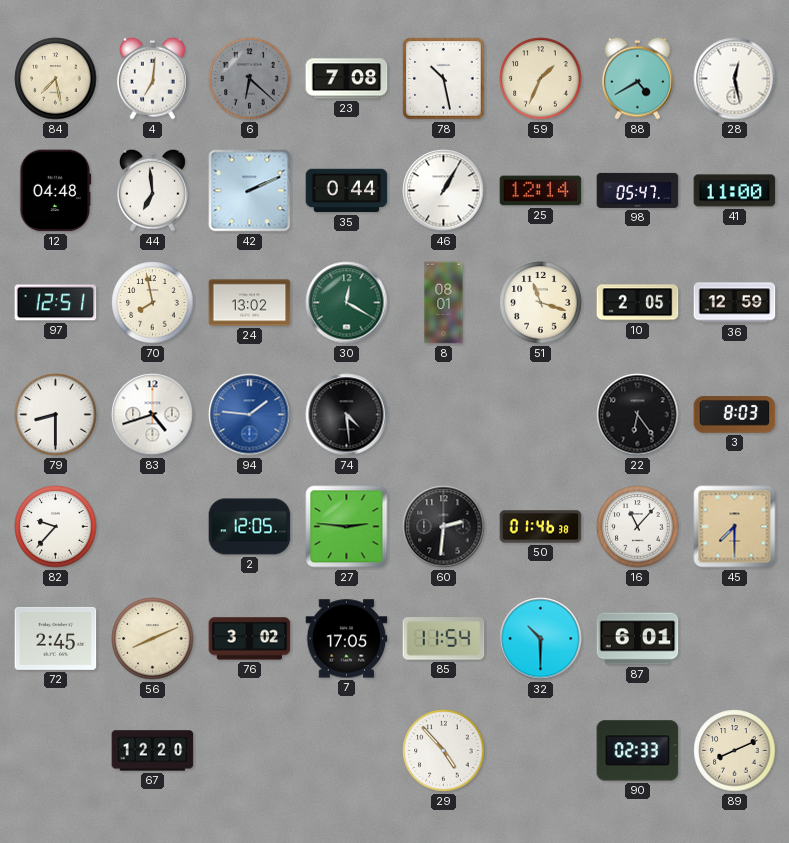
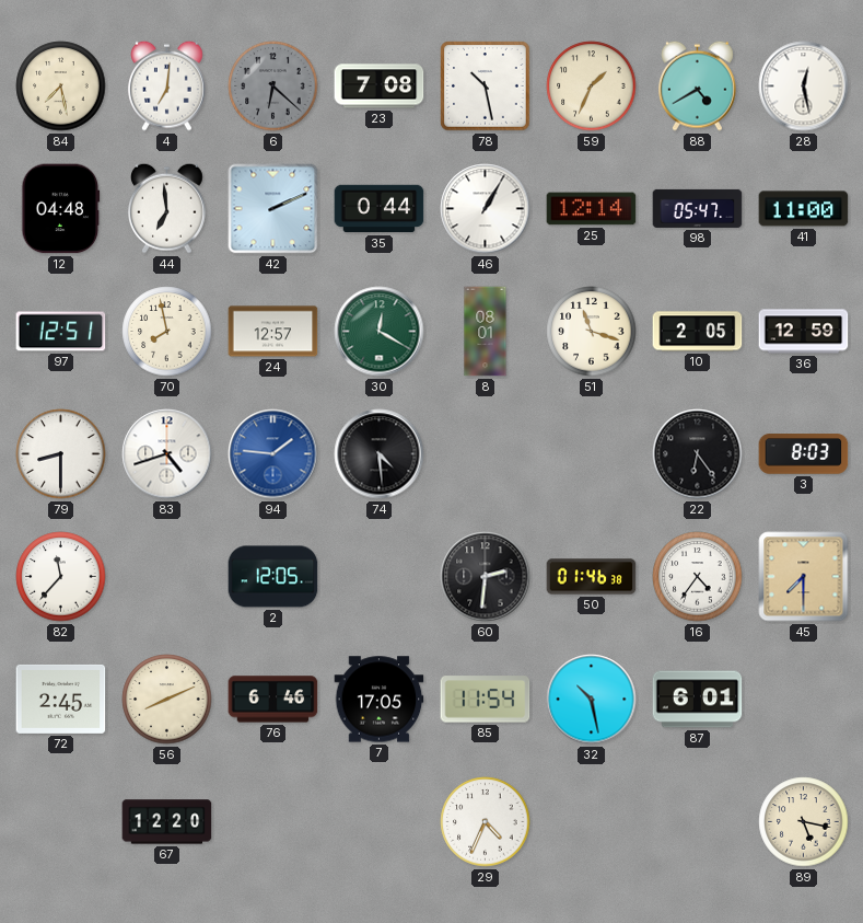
24: 13:02 -> 12:57 (273, 332)
82: 9:37 -> 11:37 (61, 577)
27: 2:46 -> none (347, 527)
16: 11:07 -> 4:36 (698, 577)
76: 3:02 -> 6:46 (273, 700)
32: 10:30 -> 10:28 (592, 700)
29: 4:53 -> 4:34 (486, 822)
90: 02:33 -> none (638, 751)
89: 8:11 -> 5:17 (804, 822)
